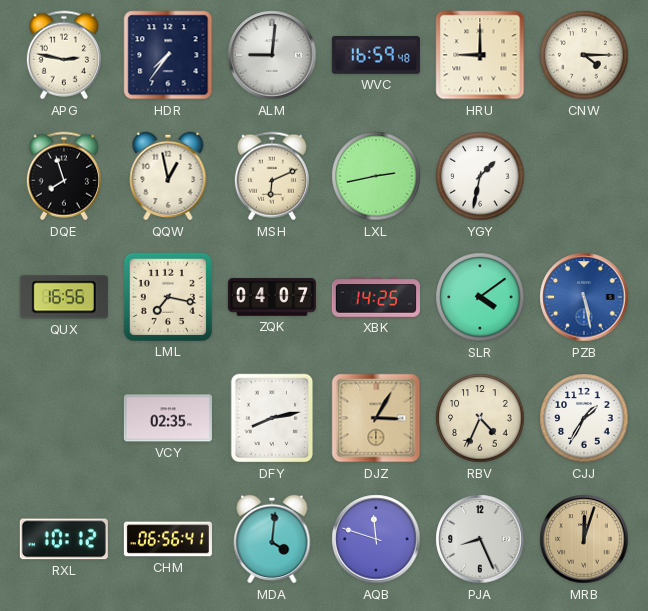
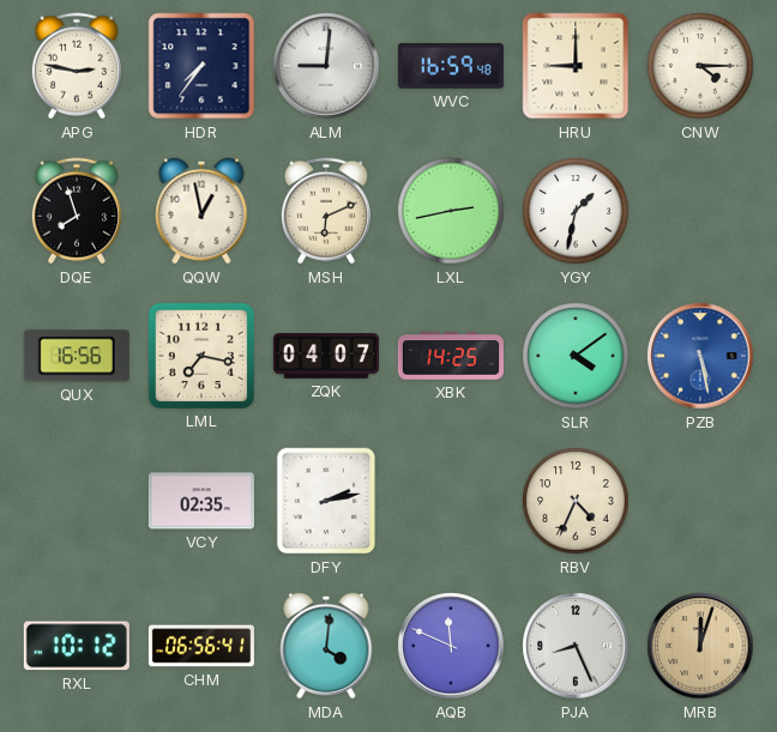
DFY: 8:13 -> 2:13 (326, 501)
DJZ: 3:05 -> none (376, 418)
CJJ: 1:35 -> none (584, 418)
AQB: 11:48 -> 11:49 (451, 646)
